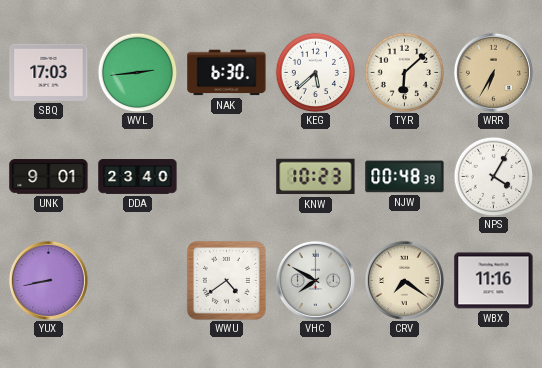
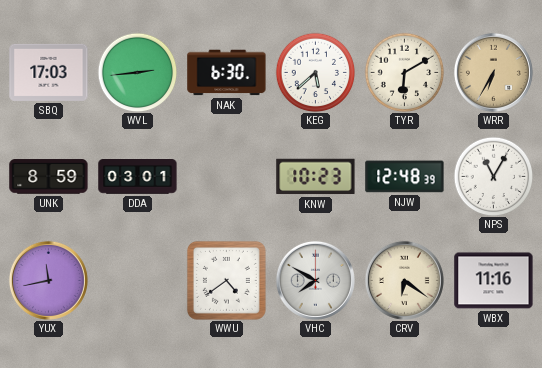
TYR: 6:08 -> 6:10 (404, 72)
UNK: 9:01 -> 8:59 (49, 177)
DDA: 23:40 -> 03:01 (138, 177)
NJW: 00:48 -> 12:48 (405, 177)
NPS: 4:05 -> 11:05 (493, 176)
YUX: 8:43 -> 11:43 (48, 280)
CRV: 7:21 -> 6:21 (404, 280)
